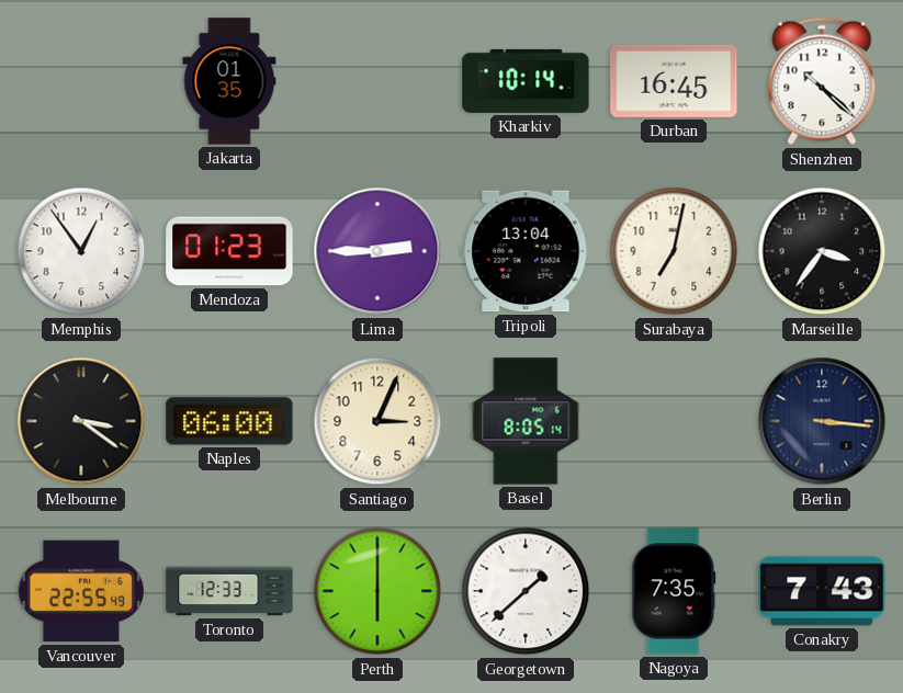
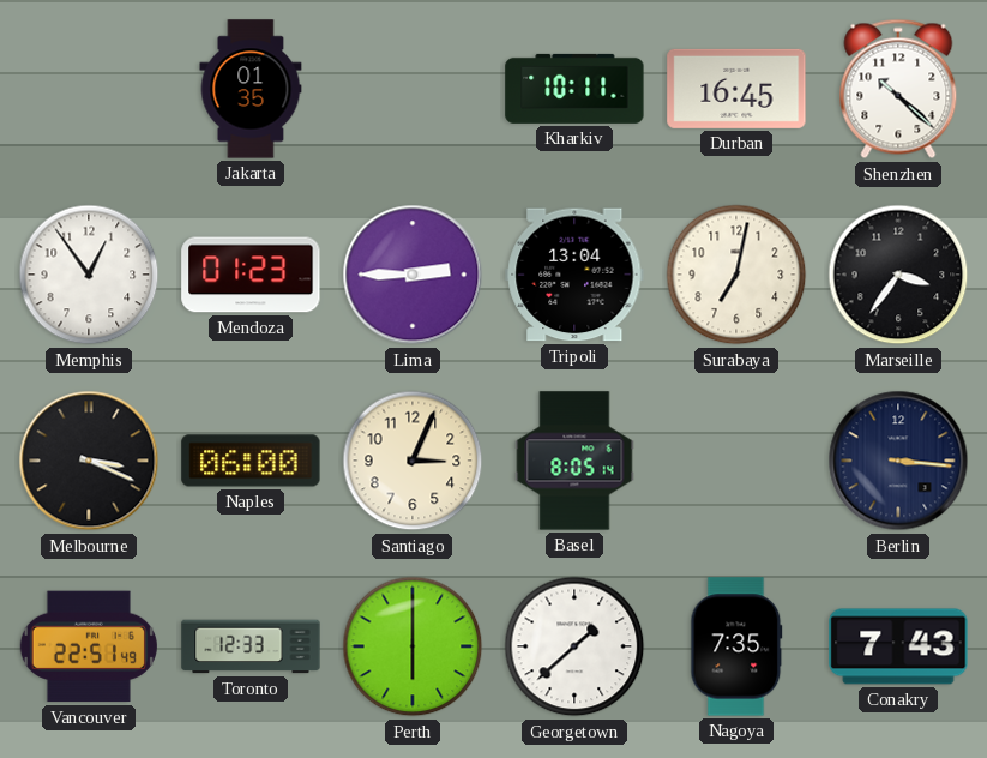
Kharkiv: 10:14 -> 10:11 (574, 89)
Melbourne: 3:21 -> 3:19 (89, 461)
Vancouver: 22:55 -> 22:51 (89, 646)
